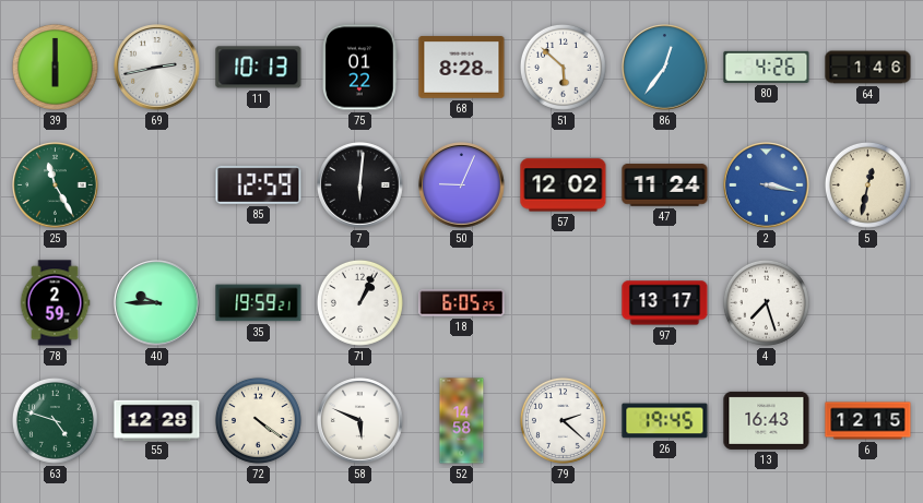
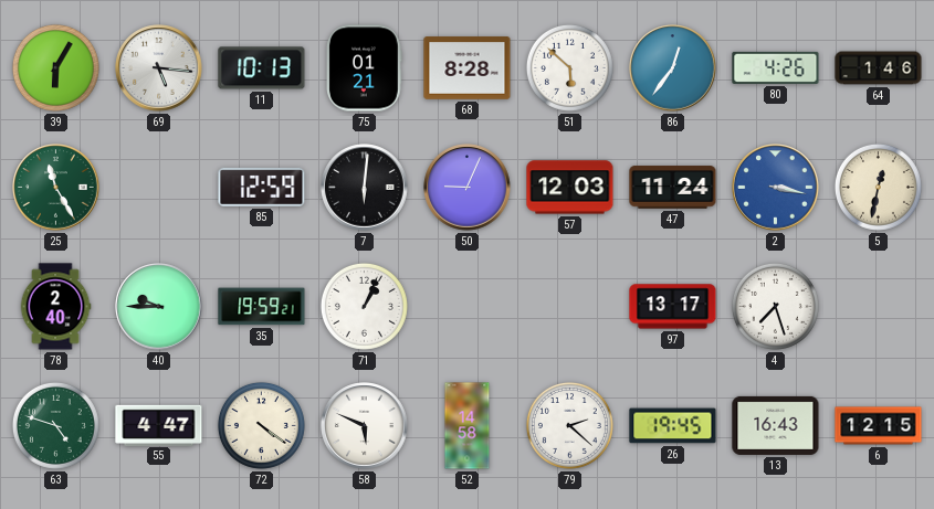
39: 6:00 -> 6:05 (55, 67)
69: 2:43 -> 5:16 (159, 68)
75: 01:22 -> 01:21 (365, 68)
57: 12:02 -> 12:03 (570, 188)
78: 2:59 -> 2:40 (55, 307)
18: 6:05 -> none (462, 303)
55: 12:28 -> 4:47 (159, 425)
